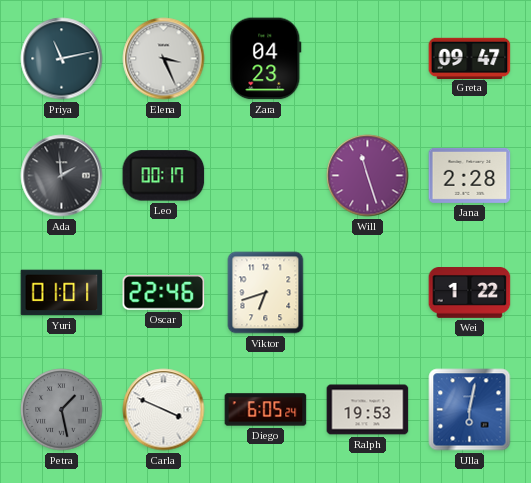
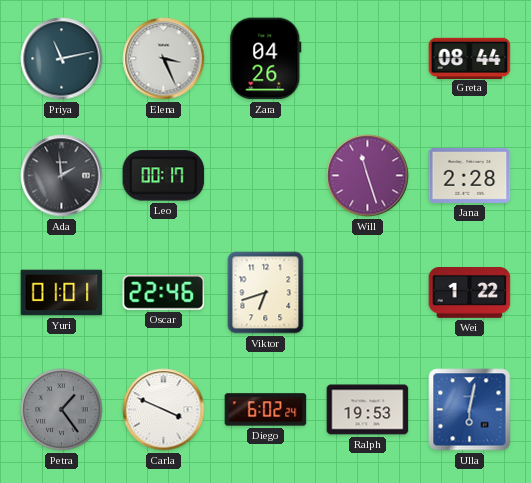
Zara: 04:23 -> 04:26 (266, 59)
Greta: 09:47 -> 08:44 (470, 58)
Petra: 1:28 -> 1:24 (62, 410)
Diego: 6:05 -> 6:02 (266, 410)
